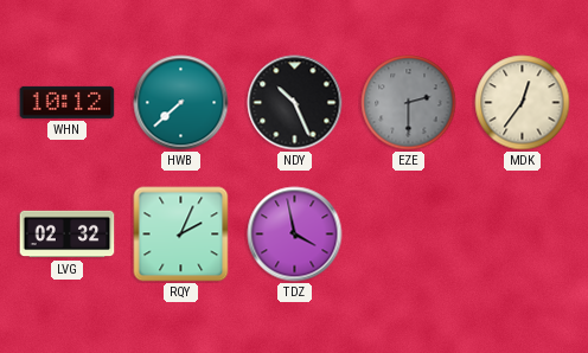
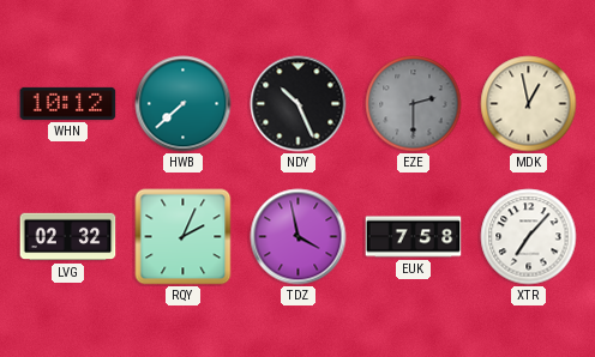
MDK: 12:36 -> 12:58 (529, 104)
EUK: none -> 7:58 (414, 237)
XTR: none -> 7:07 (529, 237)
